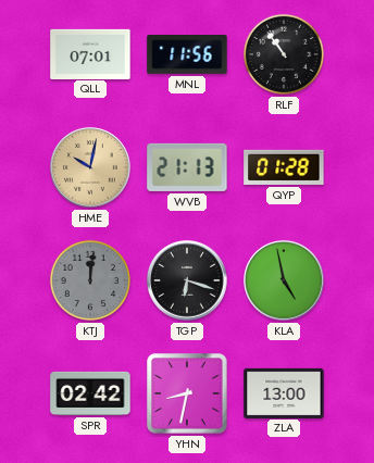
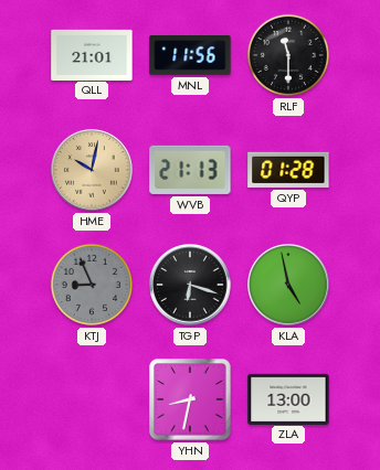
QLL: 07:01 -> 21:01 (92, 54)
RLF: 10:54 -> 11:30 (288, 55)
KTJ: 12:01 -> 8:56 (92, 285)
SPR: 02:42 -> none (90, 393)
